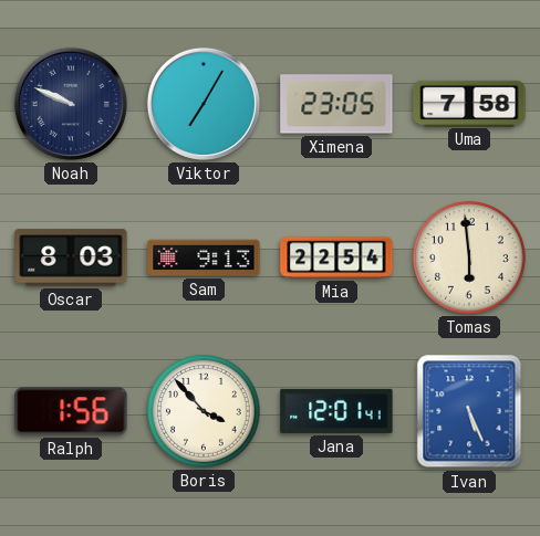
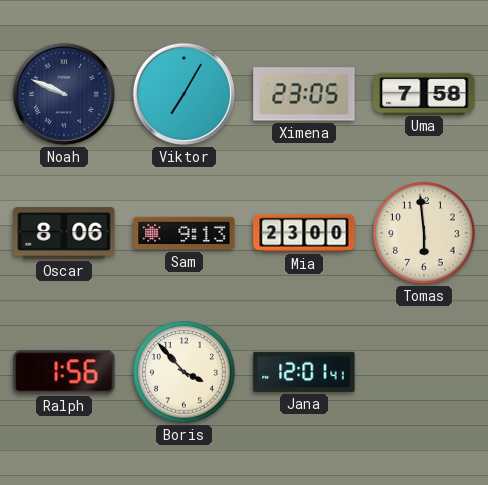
Oscar: 8:03 -> 8:06 (64, 233)
Mia: 22:54 -> 23:00 (304, 233)
Ivan: 5:26 -> none (469, 411)
